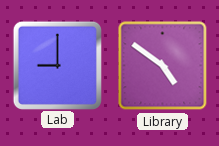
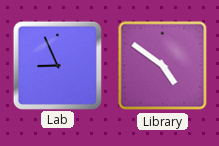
Lab: 9:00 -> 8:56 (57, 65)
